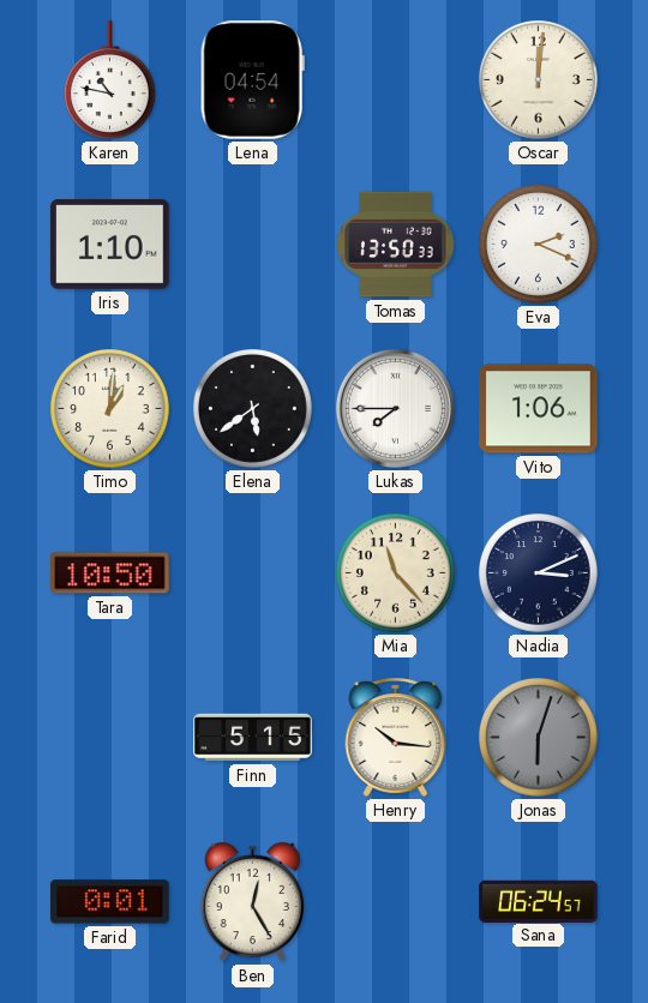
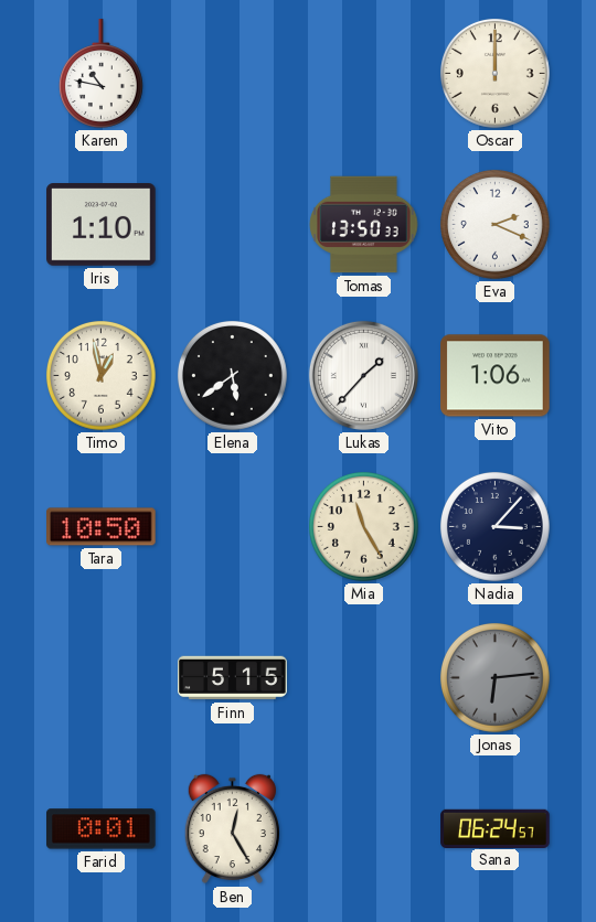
Lena: 04:54 -> none (252, 80)
Oscar: 12:01 -> 12:00 (494, 73)
Timo: 1:01 -> 12:58 (100, 375)
Lukas: 7:45 -> 1:37 (363, 375)
Mia: 11:23 -> 11:25 (363, 526)
Nadia: 3:11 -> 3:07 (494, 526)
Henry: 10:16 -> none (396, 737)
Jonas: 6:03 -> 6:14 (494, 677)
